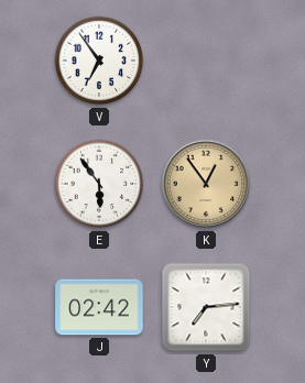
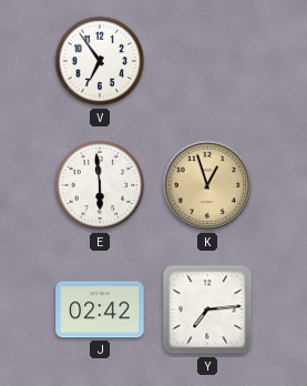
E: 5:54 -> 5:59 (100, 185)
K: 12:54 -> 12:57 (207, 185)
